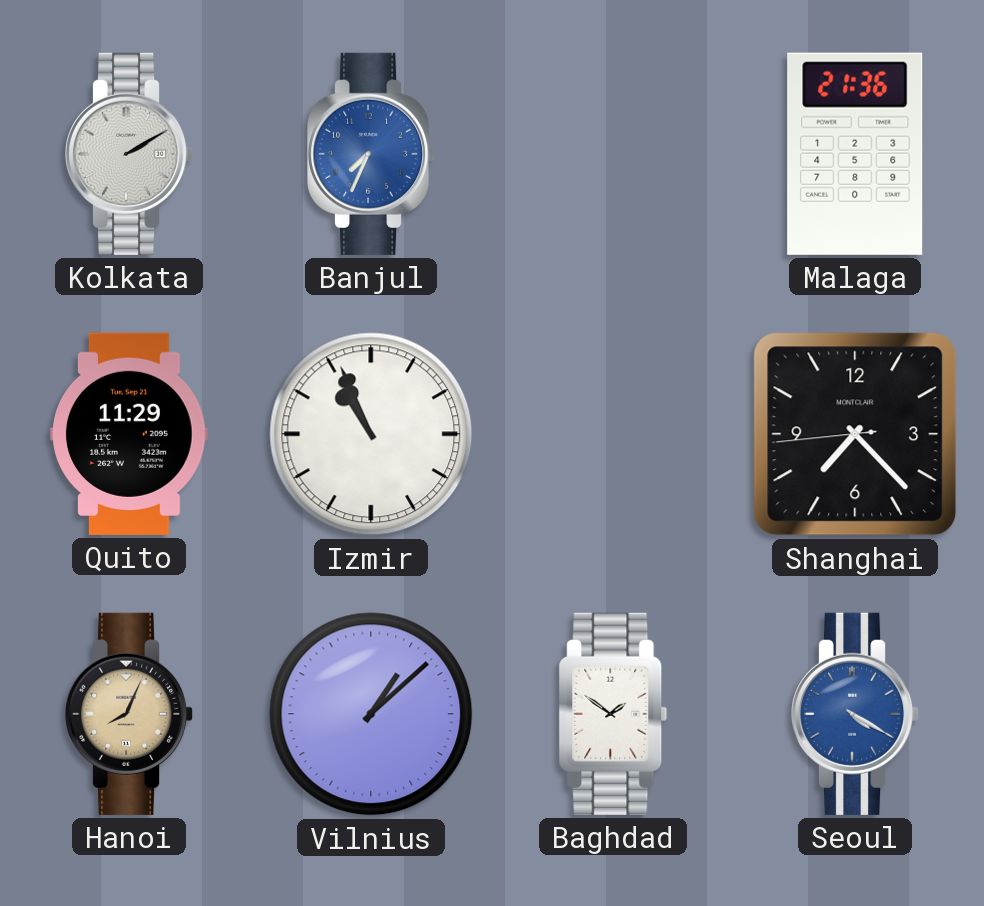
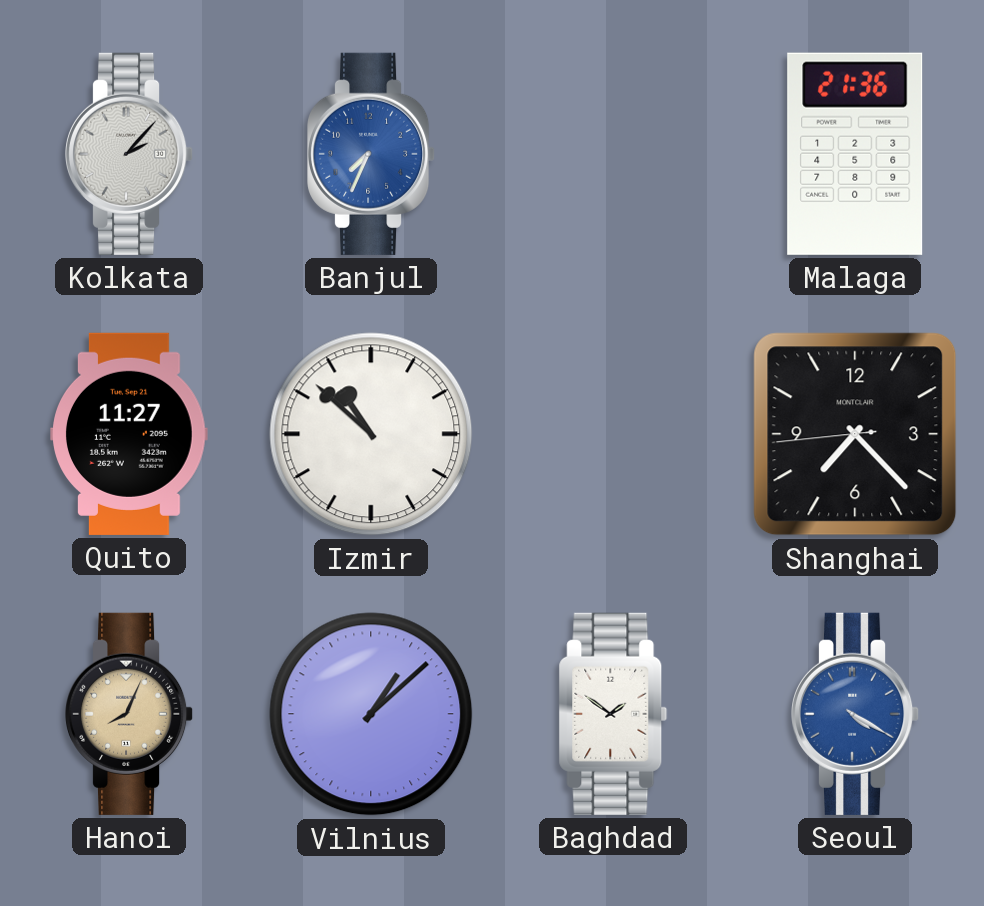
Kolkata: 2:10 -> 2:07 (129, 154)
Quito: 11:29 -> 11:27 (129, 434)
Izmir: 10:56 -> 10:52 (371, 434)
